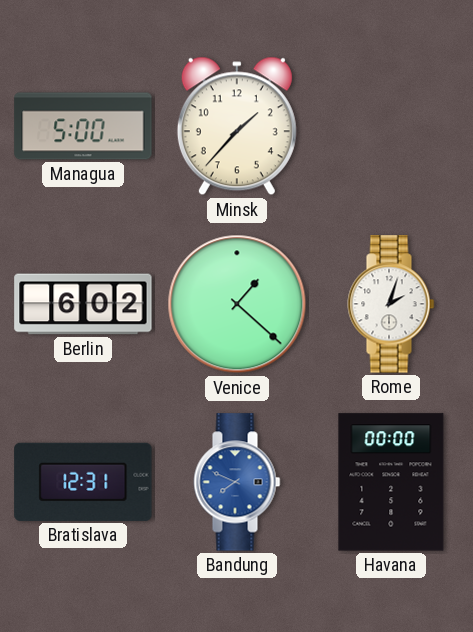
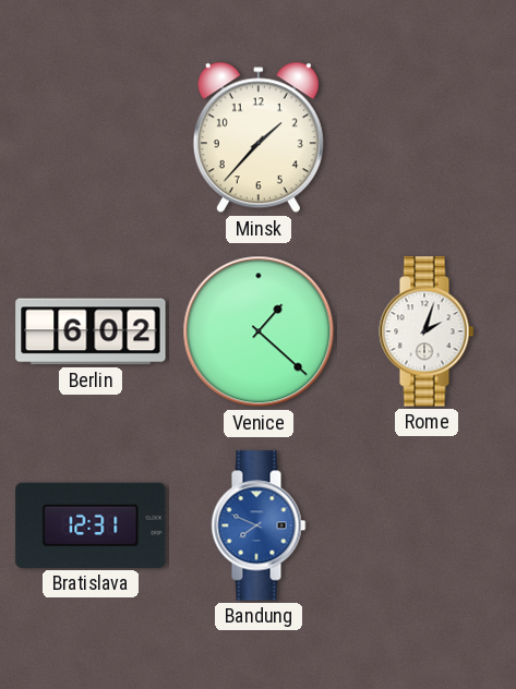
Managua: 5:00 -> none (83, 126)
Havana: 00:00 -> none (391, 482)
